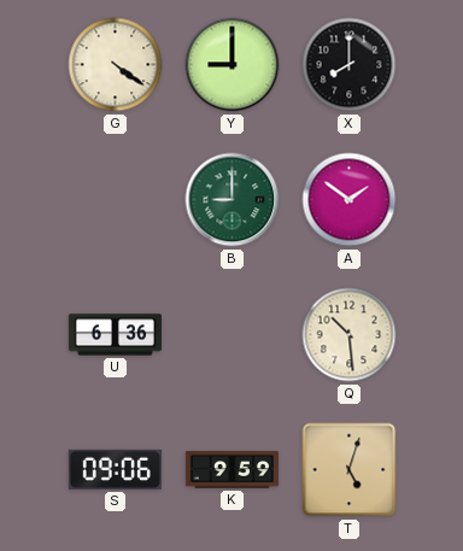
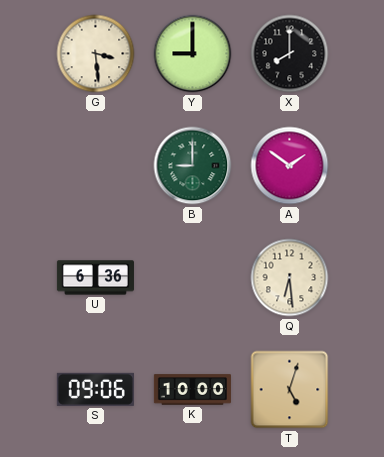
G: 4:21 -> 3:29 (96, 54)
Q: 10:29 -> 6:29 (290, 278)
K: 9:59 -> 10:00 (192, 390)
